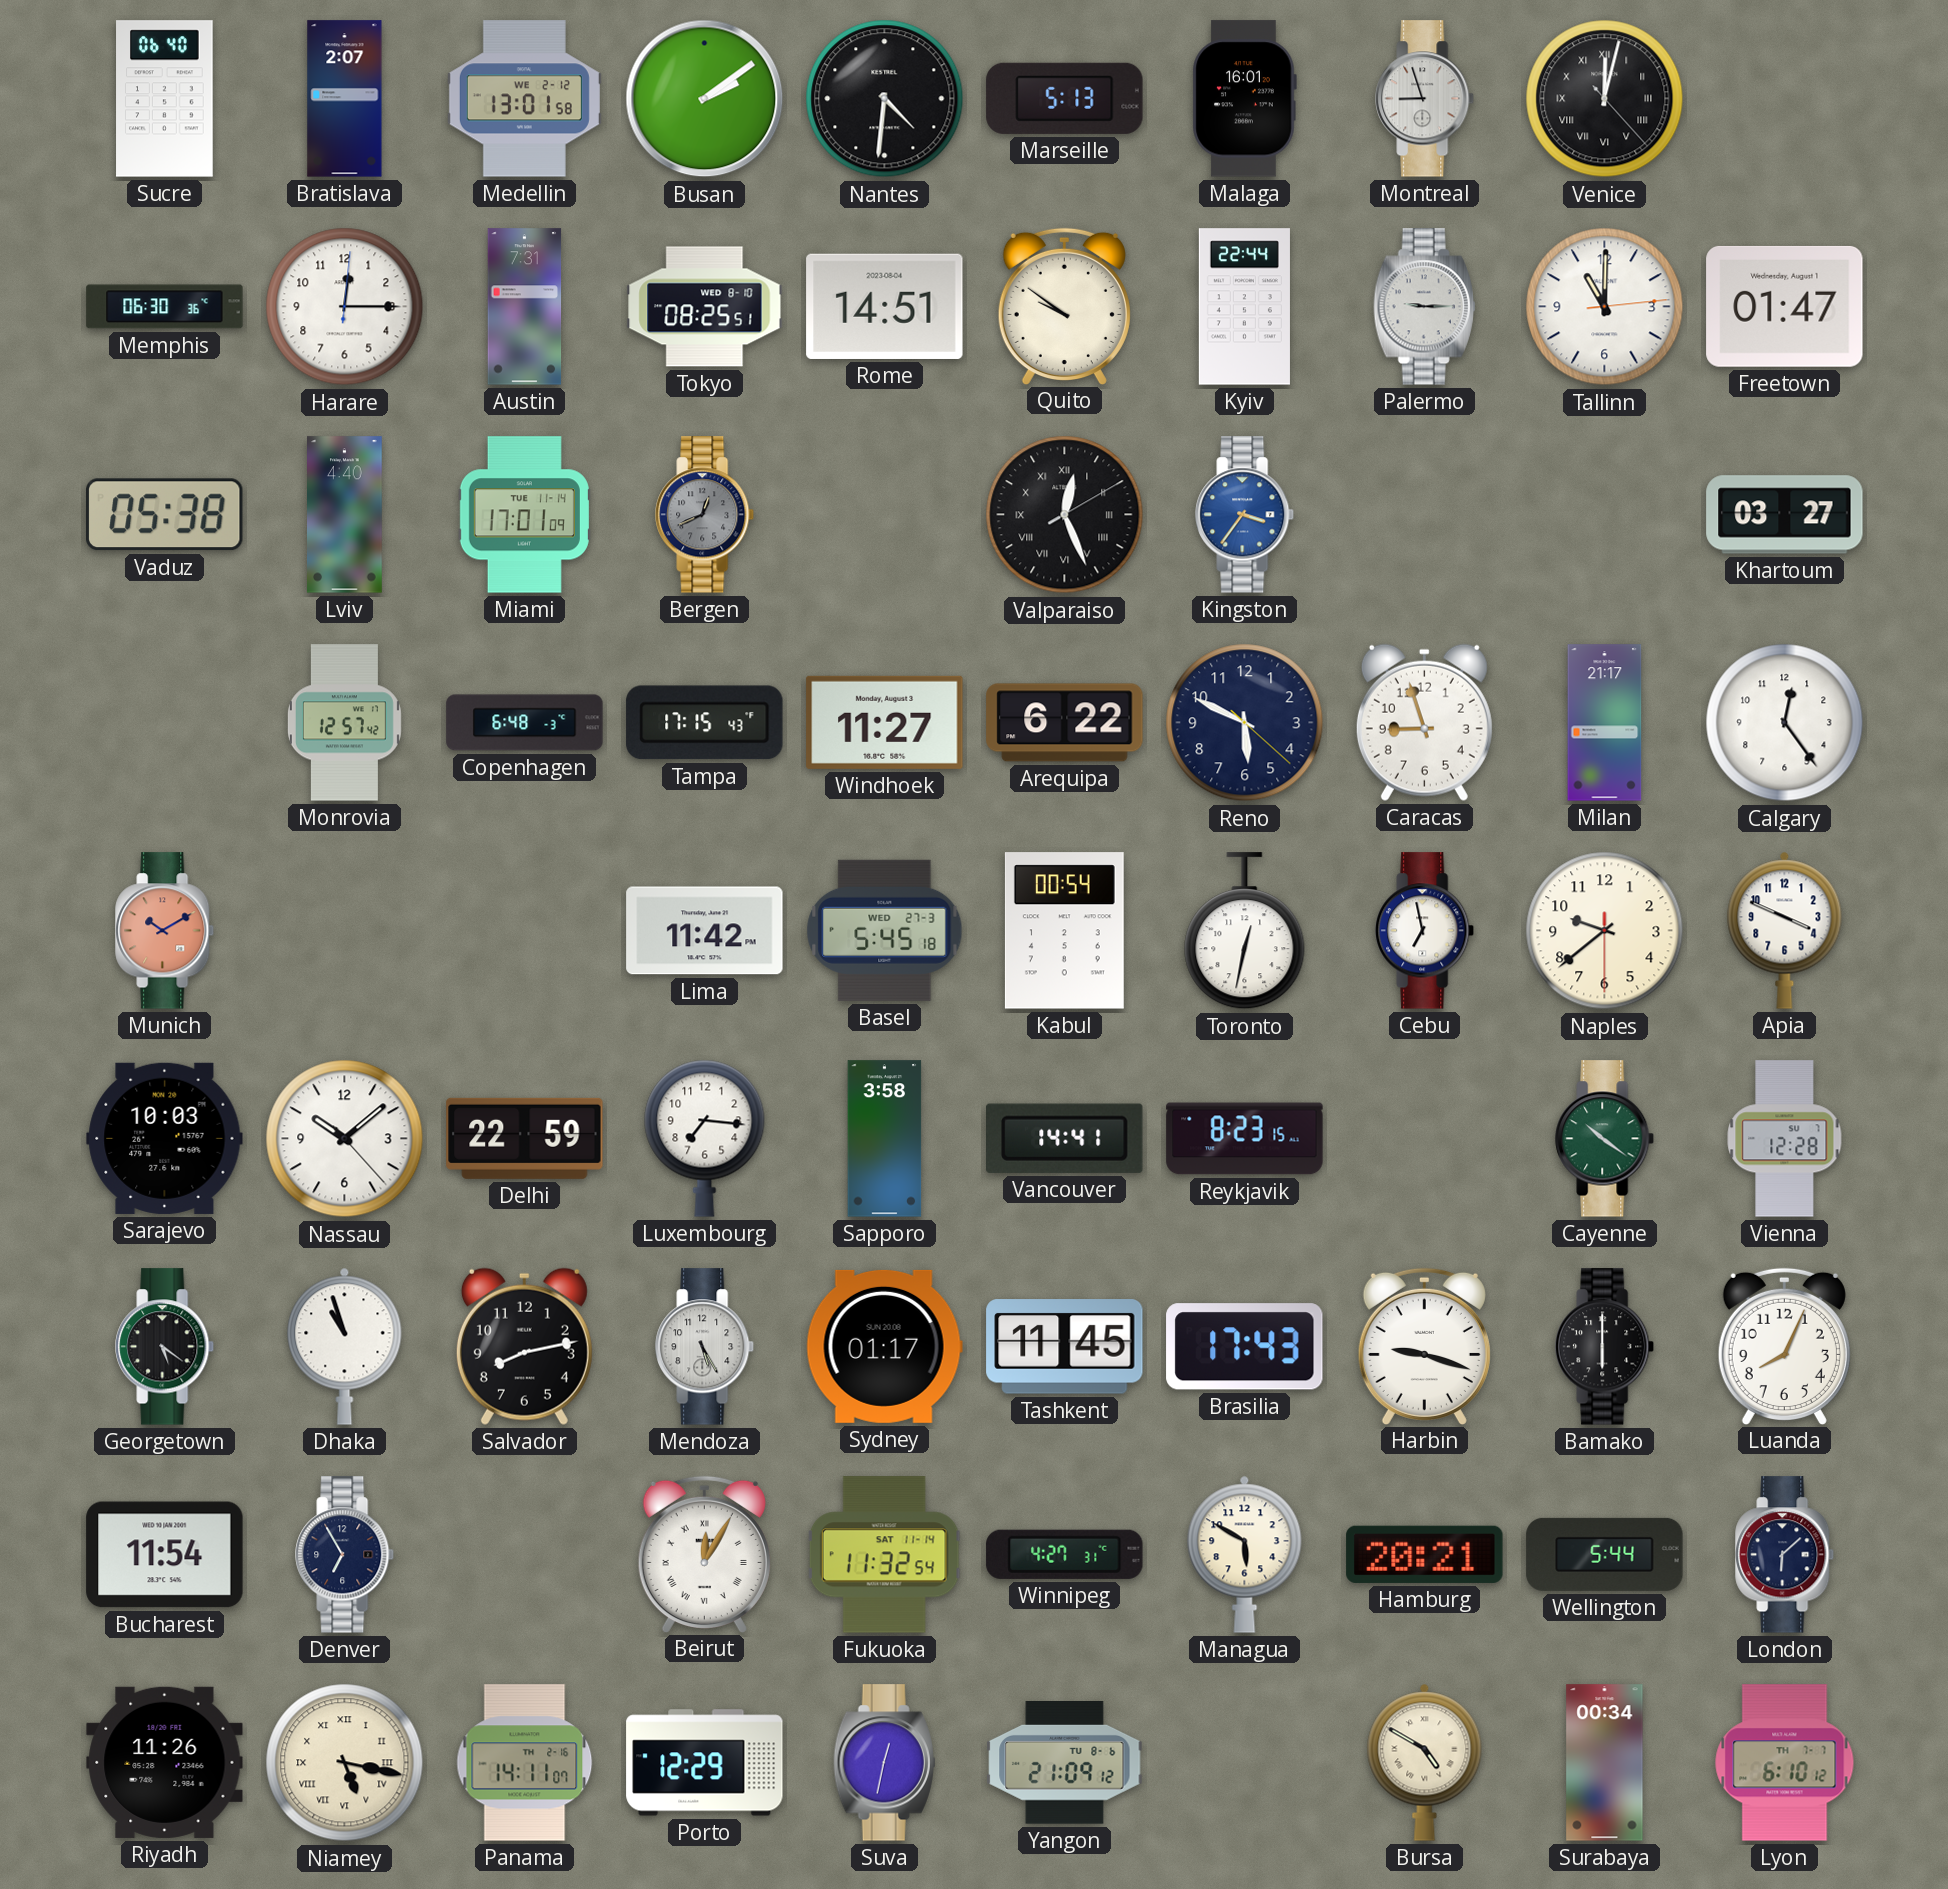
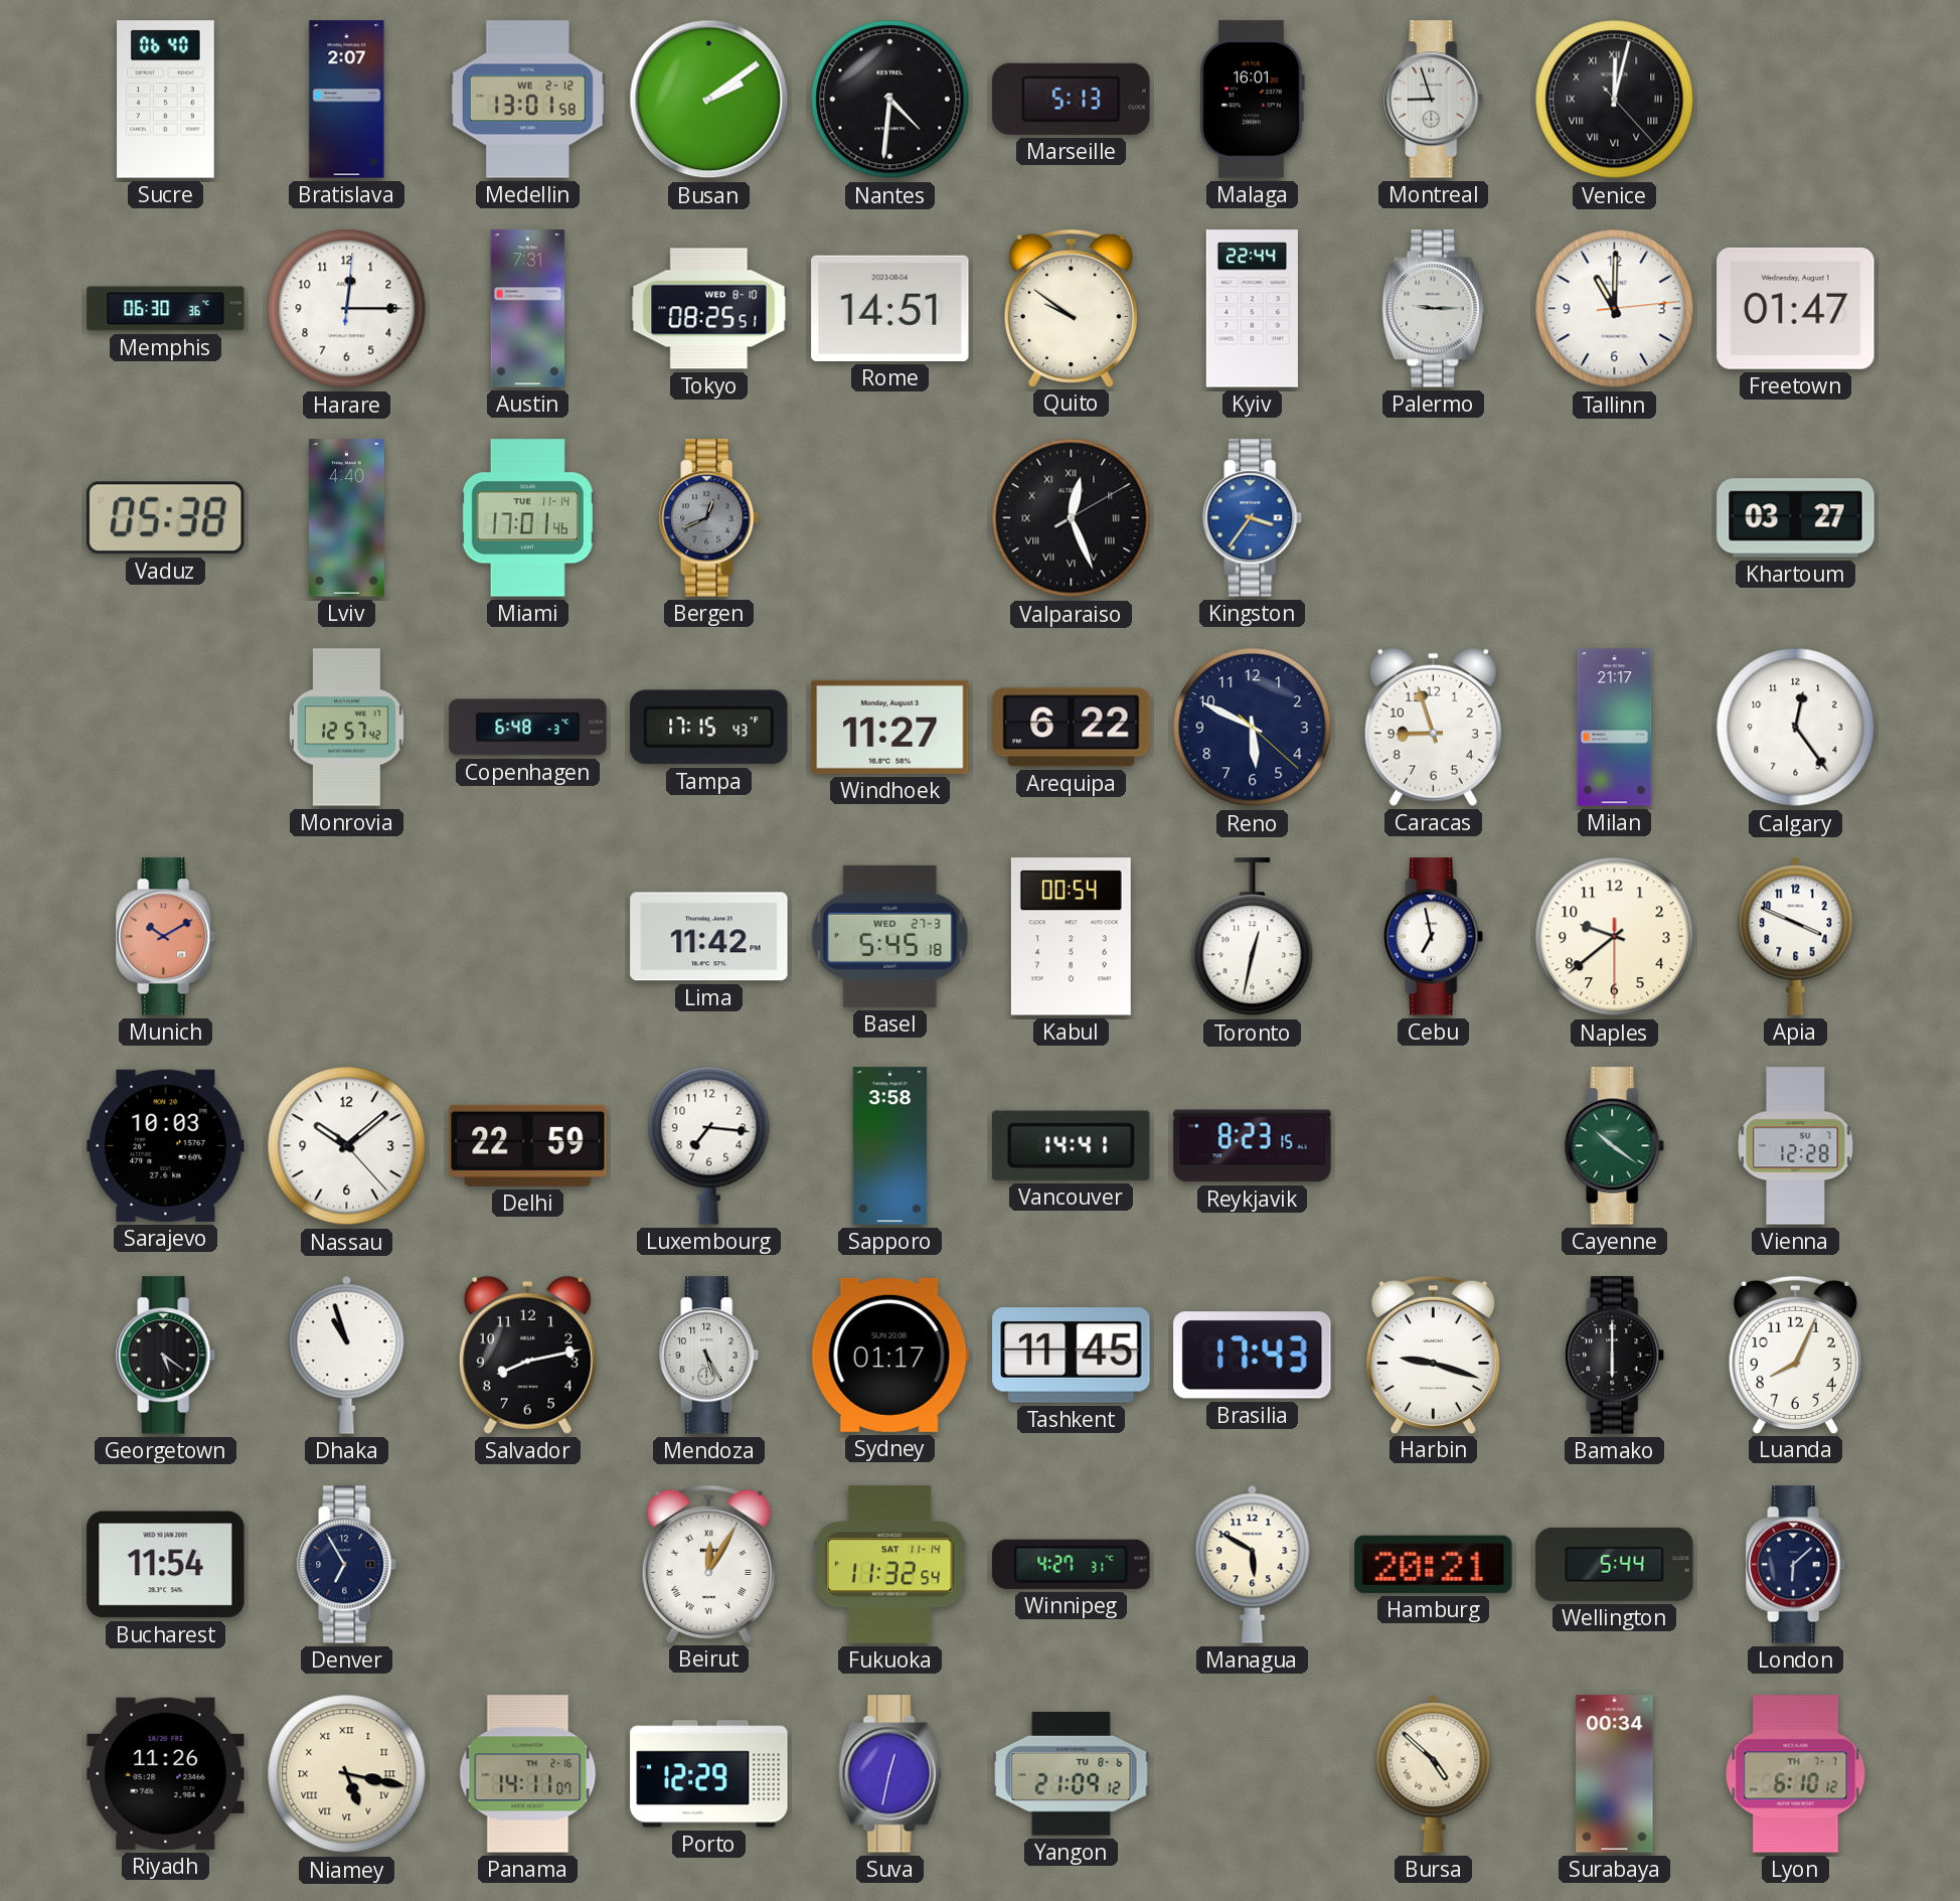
Miami: 17:01:09 -> 17:01:46 (527, 518)
Bursa: 4:50 -> 4:52 (1434, 1773)
